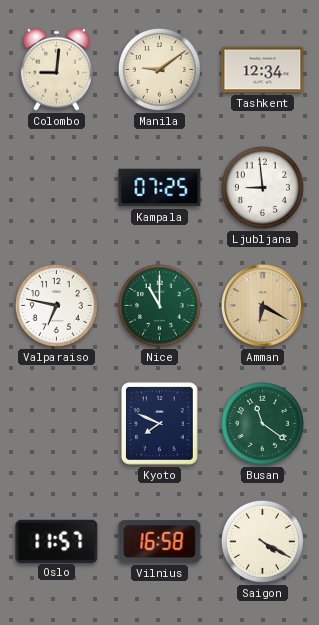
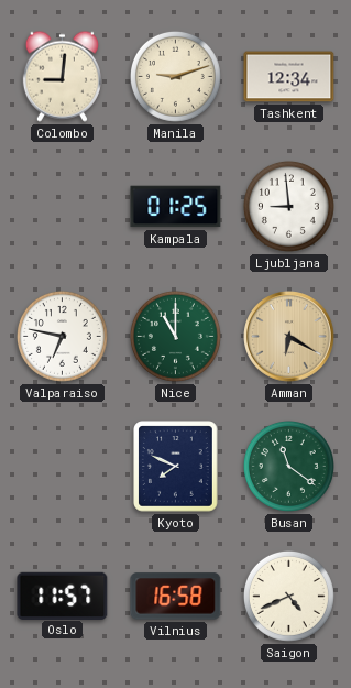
Manila: 9:09 -> 9:12 (175, 76)
Kampala: 07:25 -> 01:25 (176, 207)
Saigon: 4:20 -> 4:41 (288, 596)
